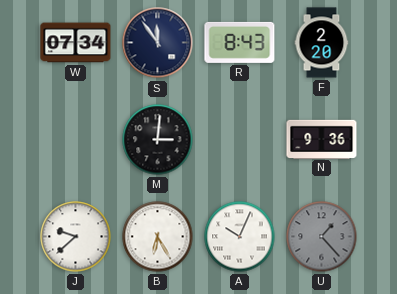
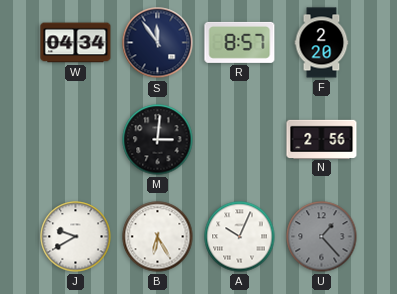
W: 07:34 -> 04:34 (76, 43)
R: 8:43 -> 8:57 (240, 42)
N: 9:36 -> 2:56 (322, 139)
J: 9:38 -> 9:40 (76, 237)
